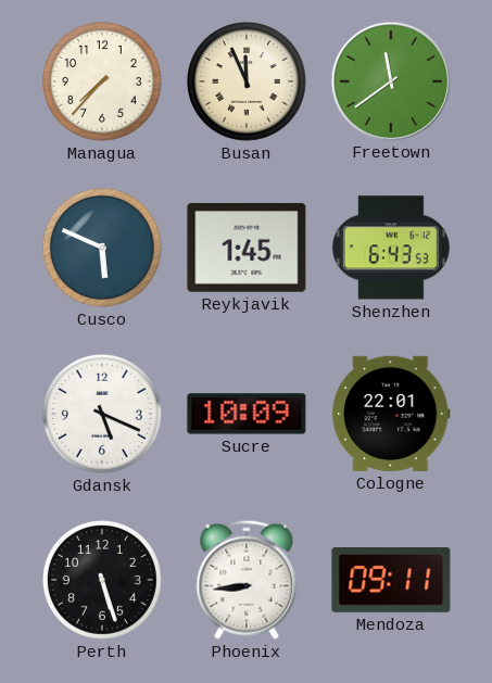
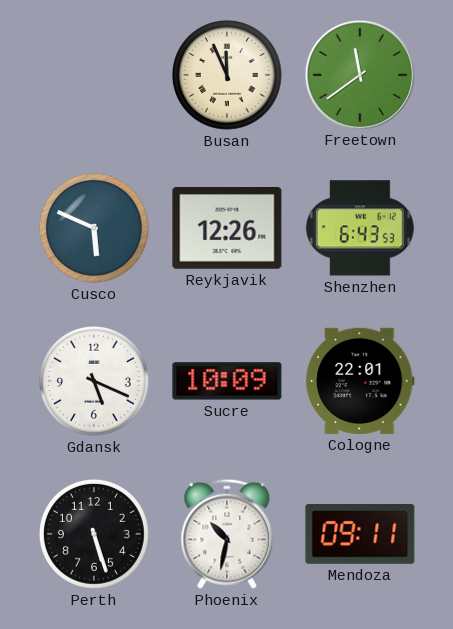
Managua: 7:37 -> none (102, 81)
Reykjavik: 1:45 -> 12:26 (227, 229)
Phoenix: 8:44 -> 10:32 (227, 534)
